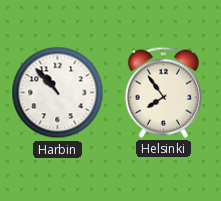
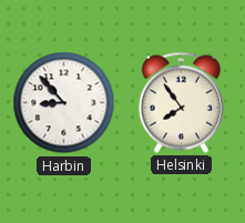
Harbin: 10:53 -> 8:53 (64, 103)
